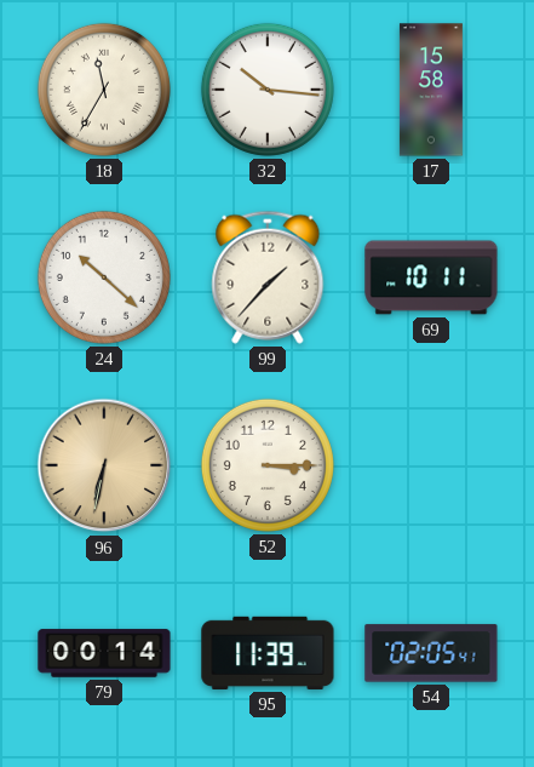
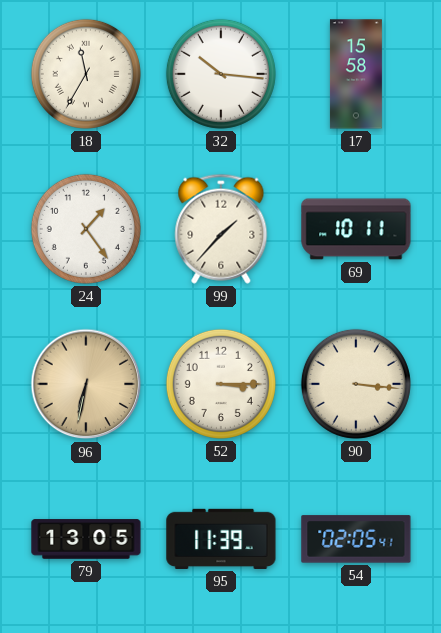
24: 10:22 -> 1:24 (86, 229)
90: none -> 3:16 (356, 384)
79: 00:14 -> 13:05 (86, 539)
